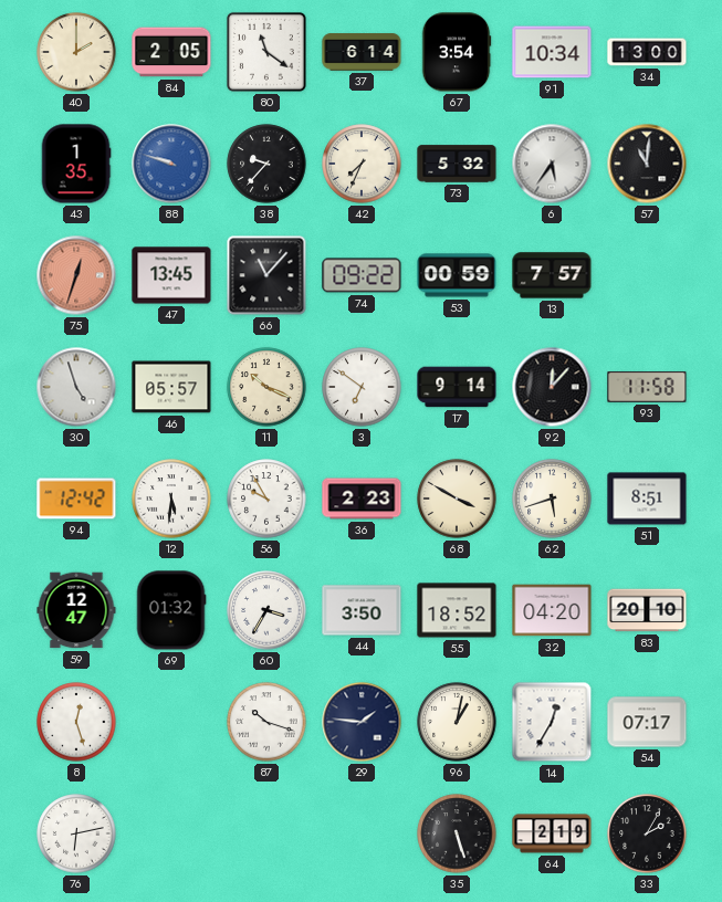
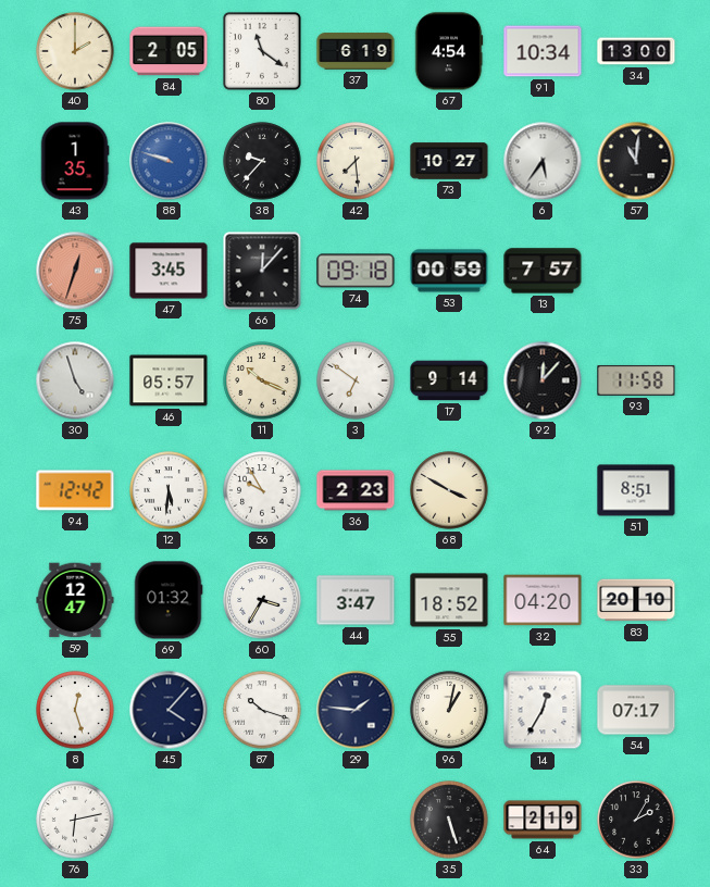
37: 6:14 -> 6:19 (356, 51)
67: 3:54 -> 4:54 (449, 51)
42: 7:34 -> 7:29 (356, 161)
73: 5:32 -> 10:27 (449, 161)
47: 13:45 -> 3:45 (169, 271)
66: 11:07 -> 12:07 (262, 271)
74: 09:22 -> 09:18 (356, 271)
62: 5:42 -> none (552, 499)
44: 3:50 -> 3:47 (356, 600)
45: none -> 4:07 (169, 710)
